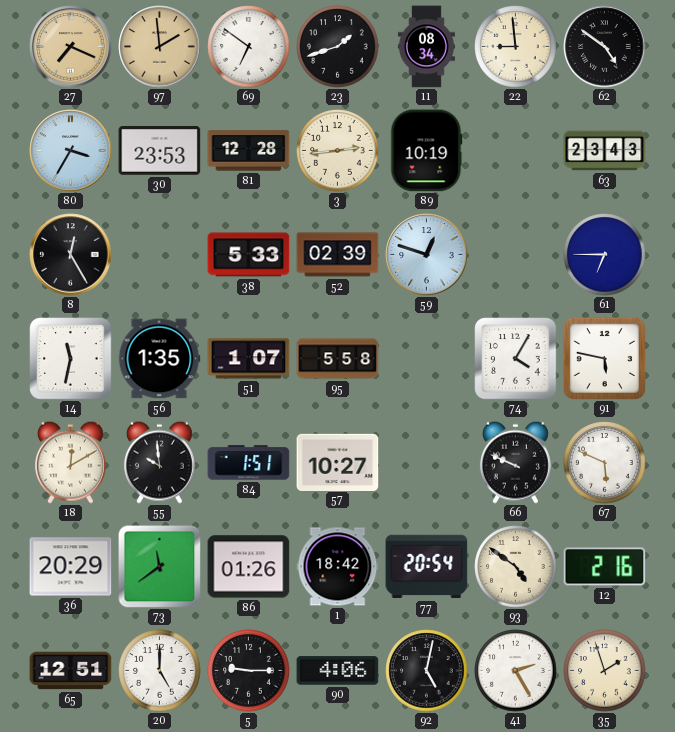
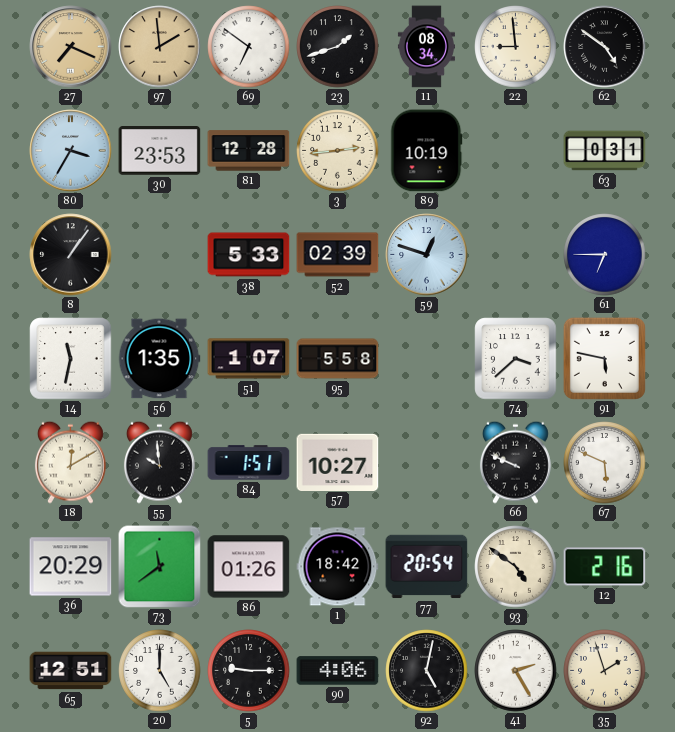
63: 23:43 -> 0:31 (605, 151)
8: 12:25 -> 1:06 (71, 255)
74: 4:05 -> 3:38 (516, 359)
